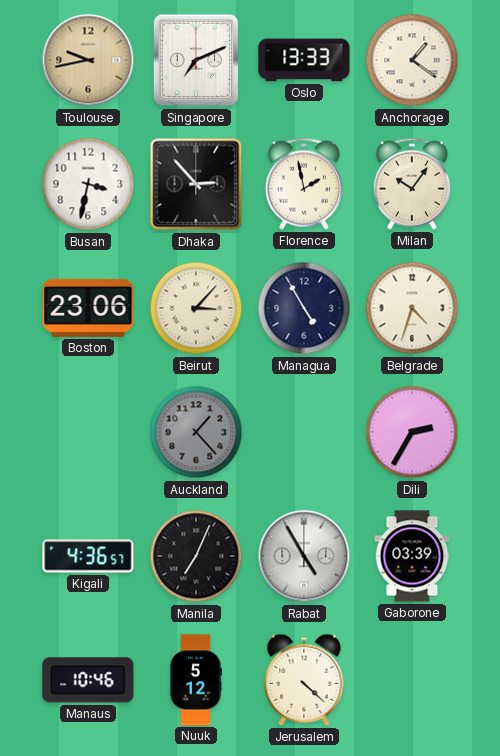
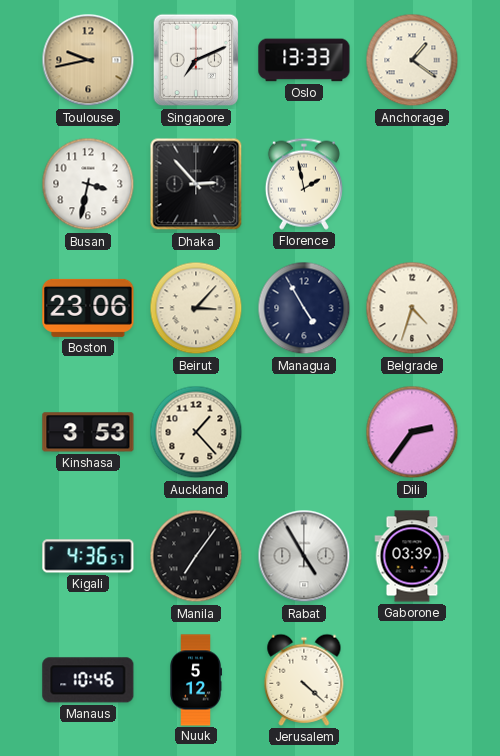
Milan: 10:06 -> none (412, 184)
Kinshasa: none -> 3:53 (88, 432)
Auckland dial: grey -> cream (196, 432)
Dili: 2:35 -> 2:36 (412, 432)
Manila: 7:04 -> 7:06 (196, 556)
